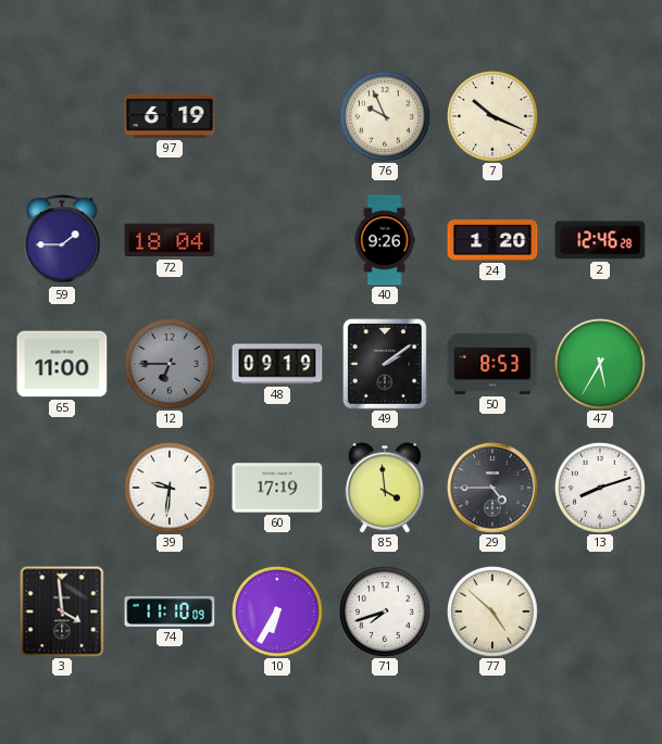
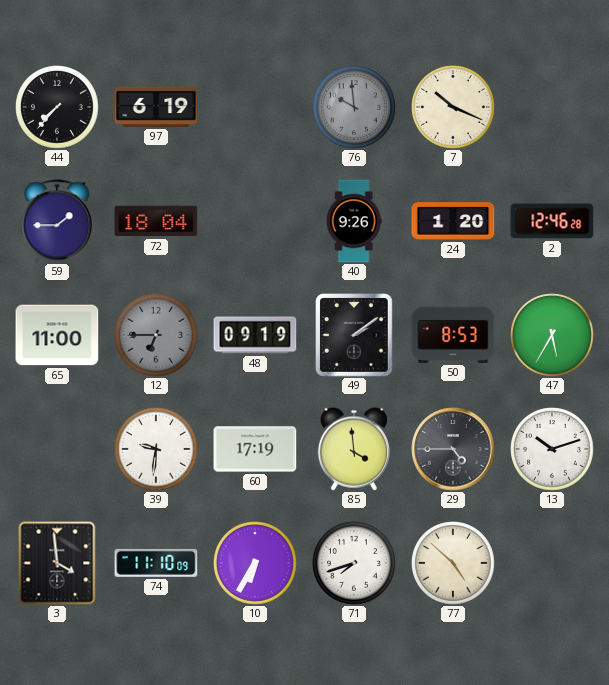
44: none -> 7:37 (58, 108)
76: 9:56 -> 9:59 (355, 108)
76 dial: cream -> grey (355, 108)
13: 8:12 -> 10:12 (553, 450)
